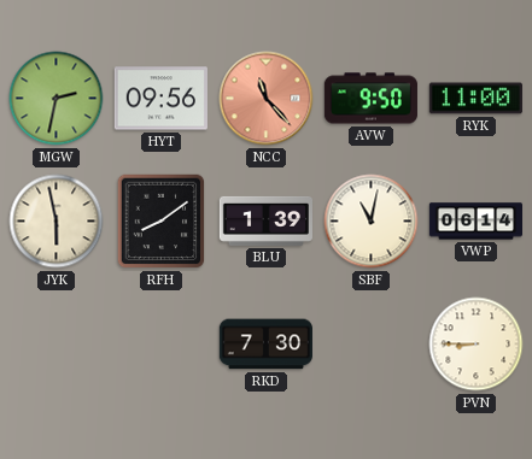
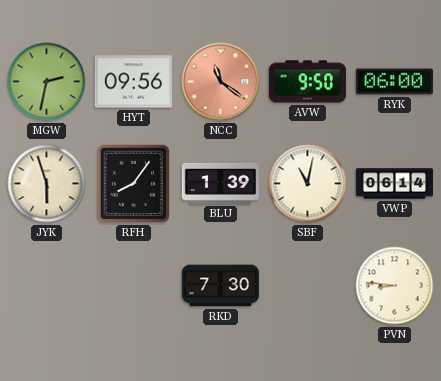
NCC: 11:23 -> 11:21 (221, 82)
RYK: 11:00 -> 06:00 (394, 82)
JYK: 5:58 -> 5:57 (47, 184)
RFH: 8:09 -> 8:06 (134, 184)
PVN: 8:45 -> 8:46 (395, 286)
